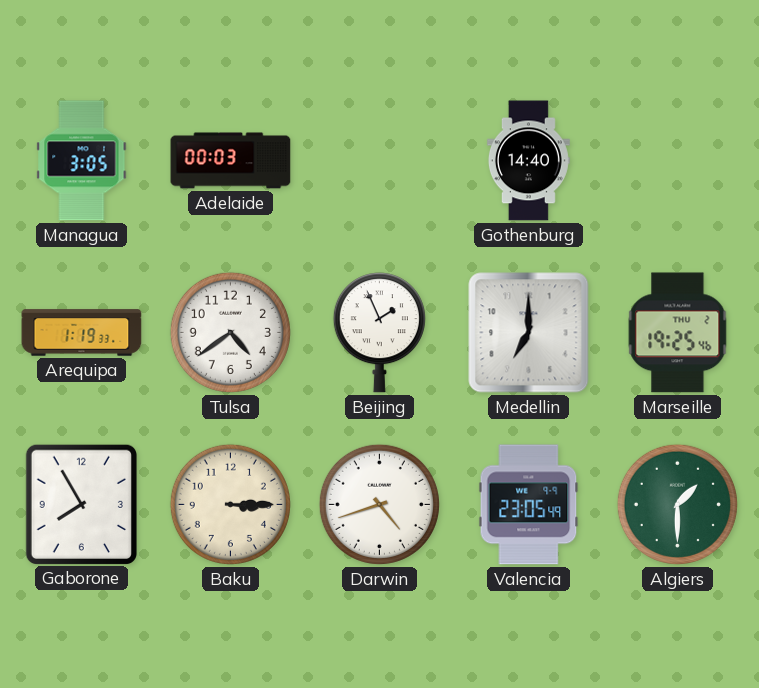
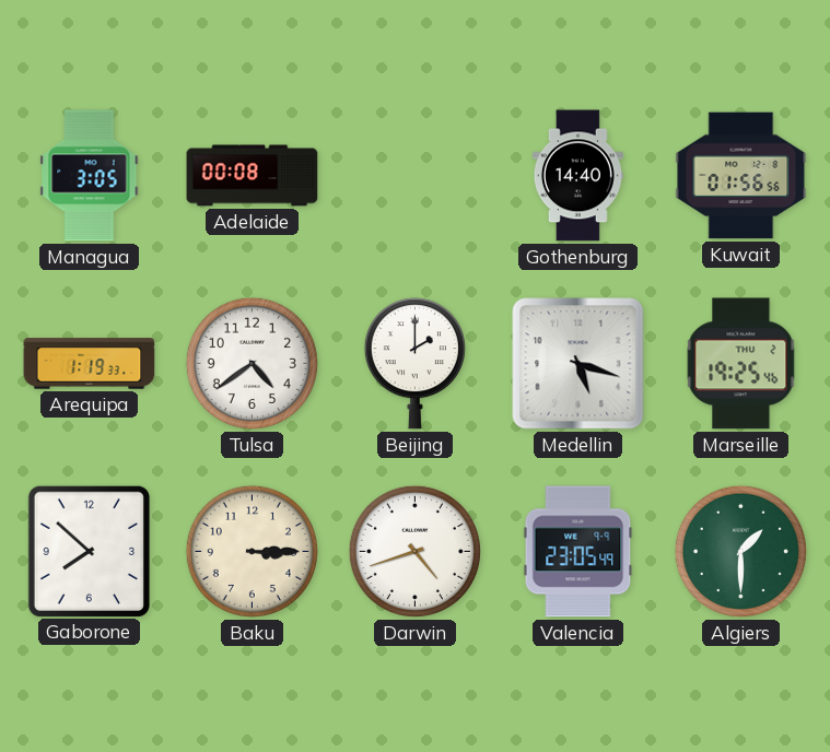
Adelaide: 00:03 -> 00:08 (253, 176)
Kuwait: none -> 01:56 (741, 176)
Beijing: 1:56 -> 2:00 (414, 364)
Medellin: 7:00 -> 5:18 (578, 364)
Gaborone: 7:55 -> 7:52 (89, 551)
